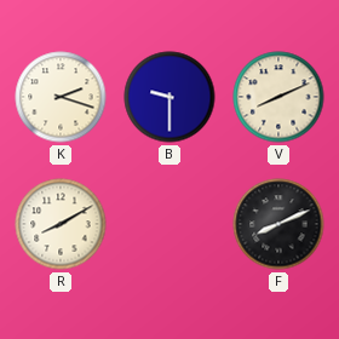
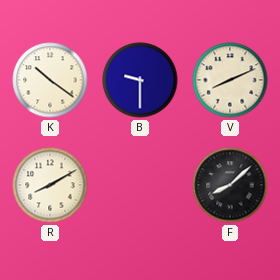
K: 2:18 -> 10:21 (50, 80)
F: 8:11 -> 8:08 (230, 185)
